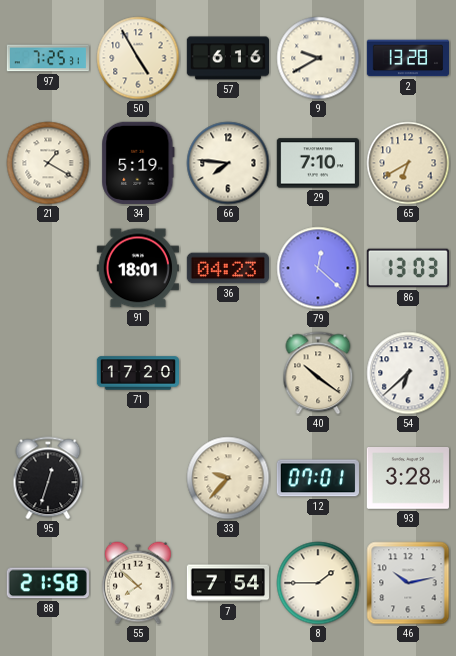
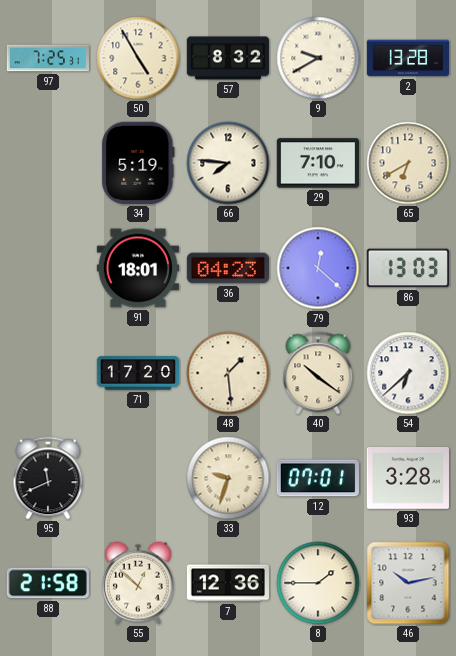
57: 6:16 -> 8:32 (227, 58)
21: 1:20 -> none (48, 163)
48: none -> 1:29 (228, 373)
95: 12:33 -> 11:41 (48, 478)
33: 9:37 -> 9:33 (228, 478)
55: 7:52 -> 12:52 (138, 583)
7: 7:54 -> 12:36 (227, 583)
